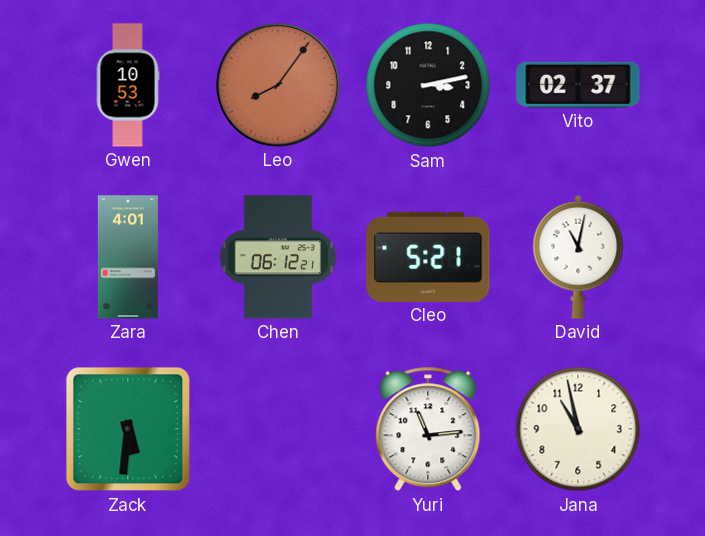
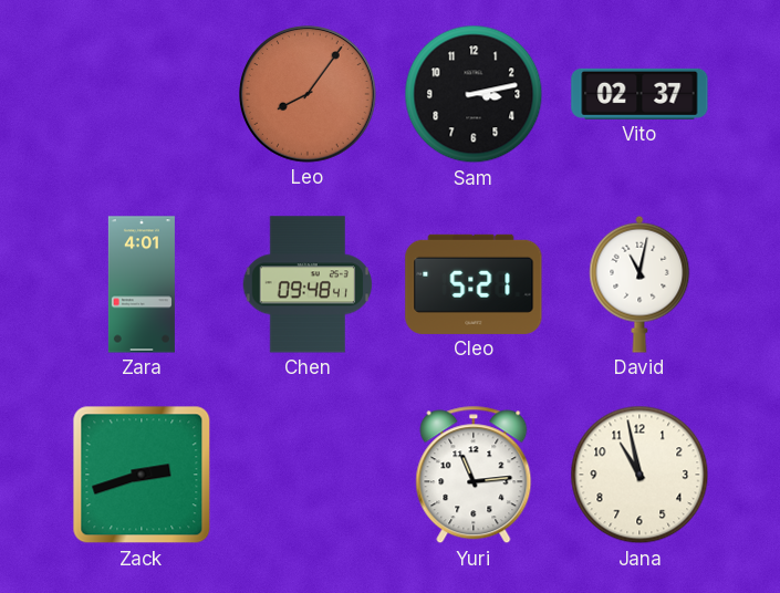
Gwen: 10:53 -> none (128, 85)
Chen: 06:12 -> 09:48 (308, 284)
Zack: 5:31 -> 2:42 (142, 475)
